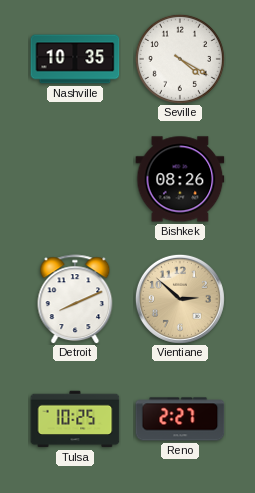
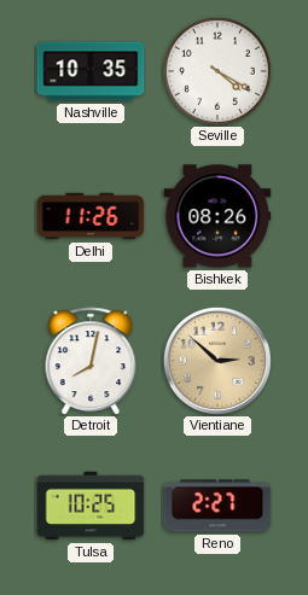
Delhi: none -> 11:26 (91, 216)
Detroit: 8:11 -> 8:02 (91, 361)
